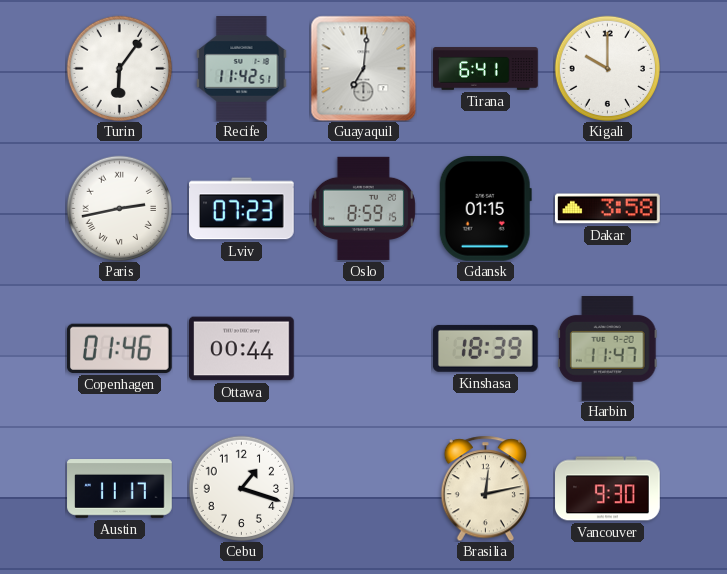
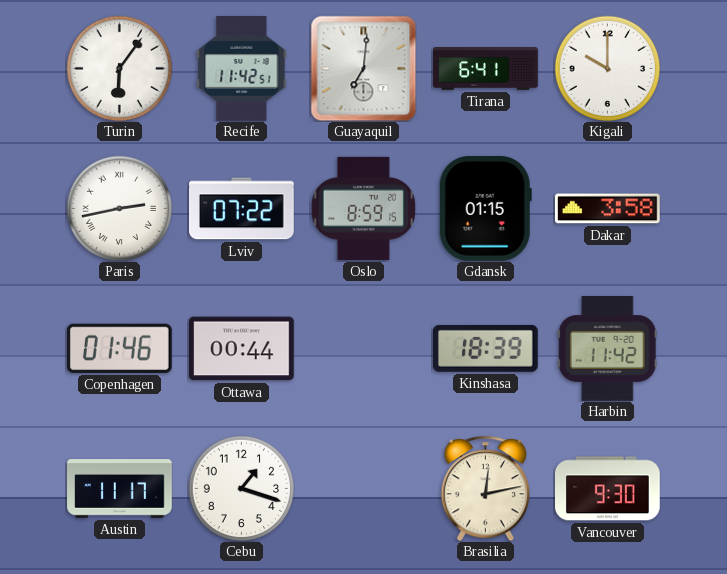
Lviv: 07:23 -> 07:22 (242, 209)
Harbin: 11:47 -> 11:42 (607, 349)
